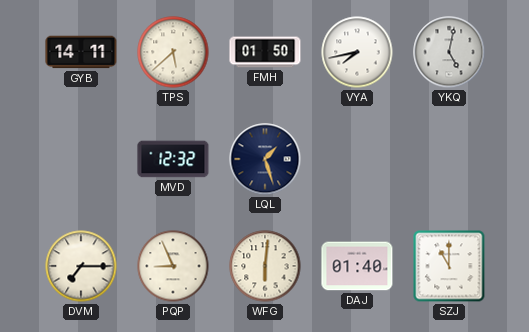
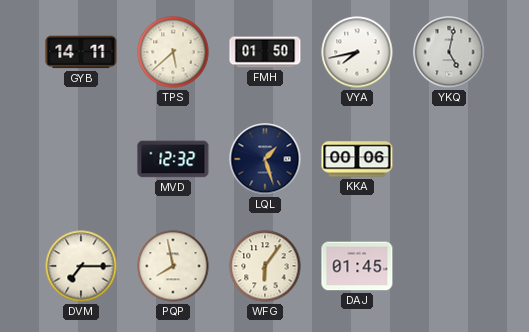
KKA: none -> 00:06 (357, 159)
PQP: 8:56 -> 7:58 (173, 266)
WFG: 6:01 -> 6:06 (265, 266)
DAJ: 01:40 -> 01:45 (357, 266)
SZJ: 11:00 -> none (449, 266)
